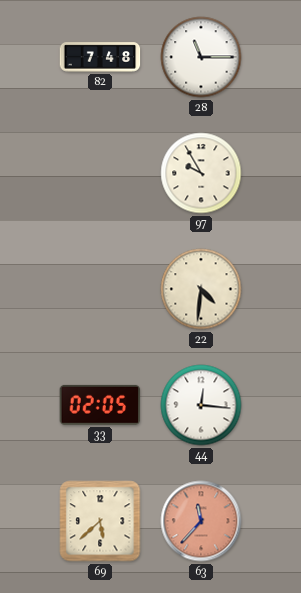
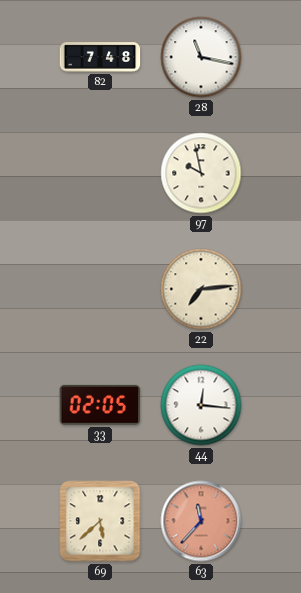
28: 11:15 -> 11:17 (201, 57)
97: 9:55 -> 9:58 (201, 173)
22: 4:31 -> 7:14 (201, 289)
